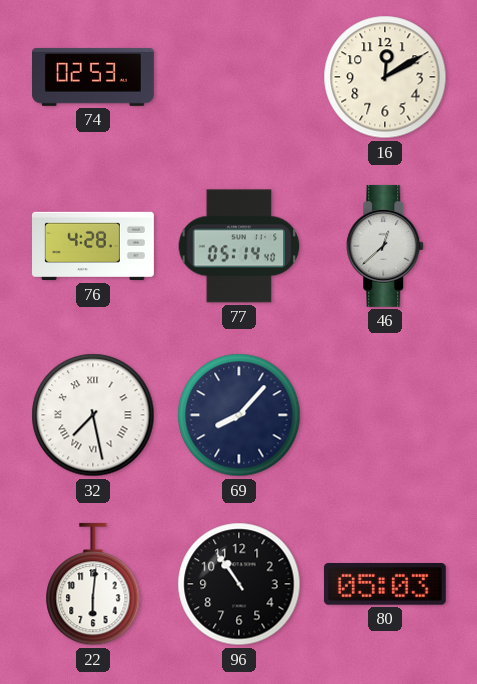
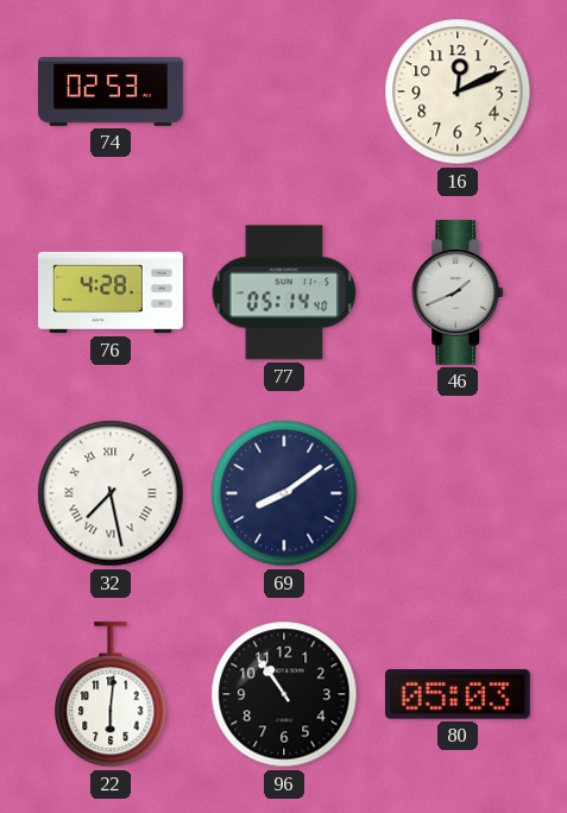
16: 12:10 -> 12:11 (458, 92)
46: 12:38 -> 1:41 (459, 292)
69: 8:07 -> 8:09 (284, 493)
